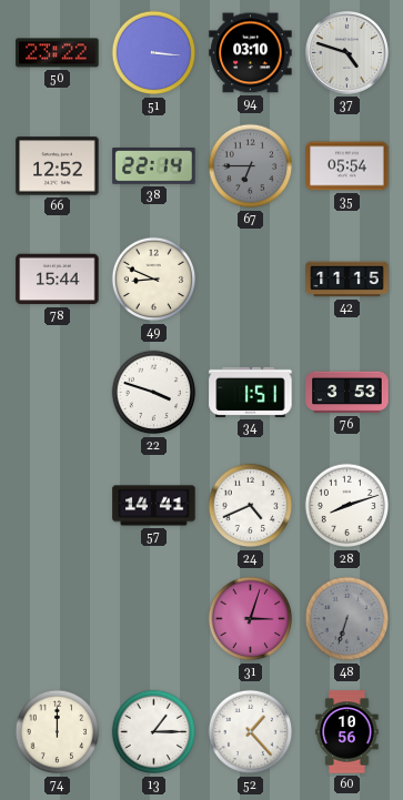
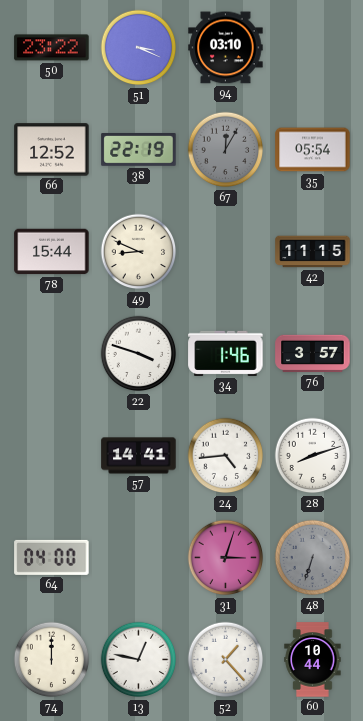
51: 3:16 -> 3:19 (139, 48)
37: 4:48 -> none (346, 52)
38: 22:14 -> 22:19 (139, 150)
67: 6:45 -> 12:05 (226, 150)
34: 1:51 -> 1:46 (226, 353)
76: 3:53 -> 3:57 (313, 354)
24: 4:41 -> 4:44 (226, 456)
64: none -> 04:00 (52, 557)
13: 1:15 -> 12:47 (139, 660)
60: 10:56 -> 10:44 (313, 660)
